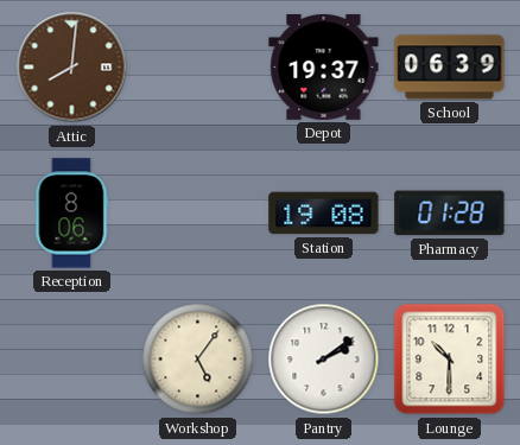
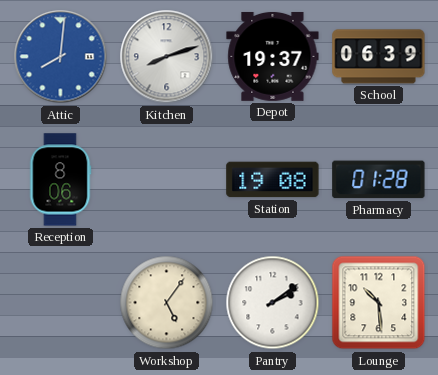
Attic dial: brown -> blue (61, 57)
Kitchen: none -> 8:12 (167, 57)
Lounge: 10:30 -> 10:29 (379, 303)
